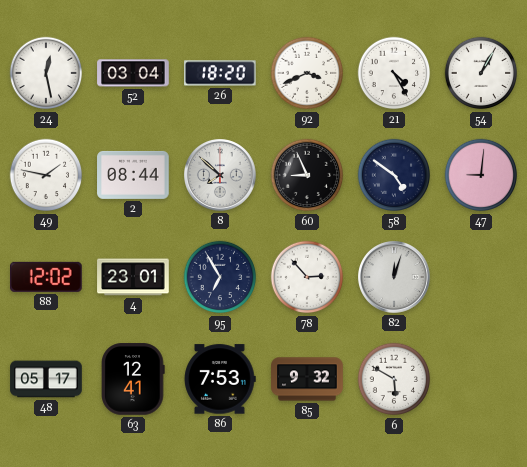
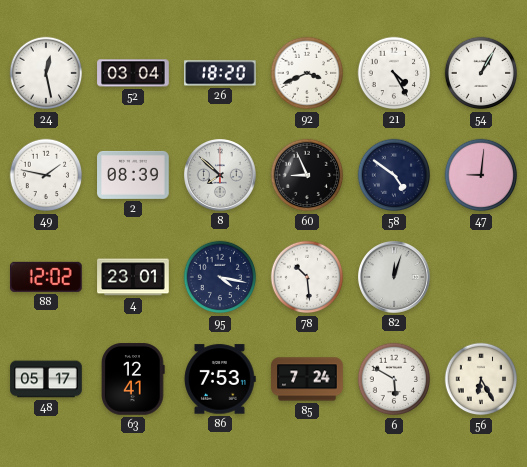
2: 08:44 -> 08:39 (133, 175)
95: 6:55 -> 4:17 (220, 277)
78: 2:53 -> 10:29 (307, 277)
85: 9:32 -> 7:24 (307, 379)
56: none -> 6:25 (481, 379)
